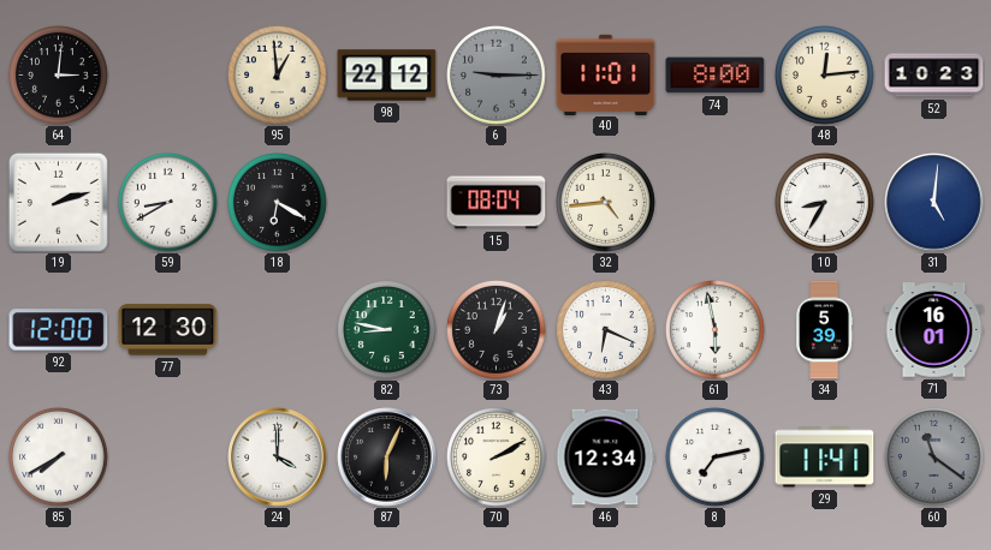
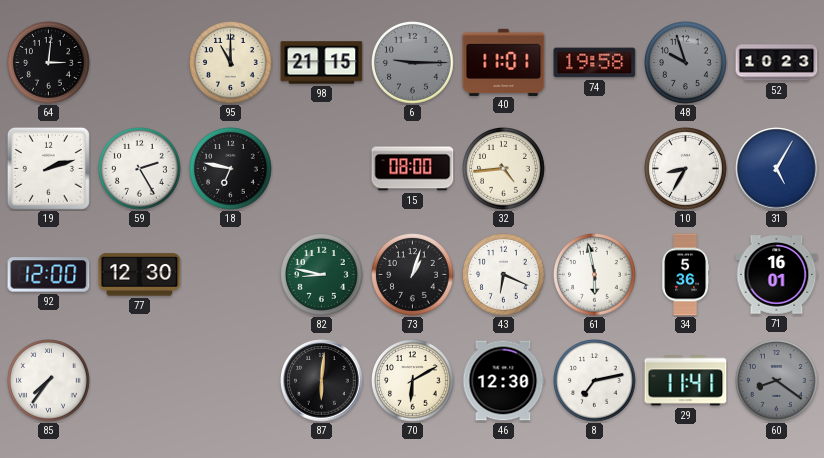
95: 12:59 -> 11:00 (231, 63)
98: 22:12 -> 21:15 (322, 63)
74: 8:00 -> 19:58 (595, 63)
48: 12:14 -> 9:57 (686, 63)
48 dial: cream -> grey (686, 63)
59: 8:40 -> 2:25 (140, 169)
18: 6:20 -> 6:47 (231, 169)
15: 08:04 -> 08:00 (413, 169)
31: 5:01 -> 5:05 (777, 169)
34: 5:39 -> 5:36 (686, 275)
85: 7:40 -> 7:36 (49, 381)
24: 4:00 -> none (278, 458)
87: 6:04 -> 6:01 (322, 381)
70: 2:10 -> 6:10 (413, 381)
46: 12:34 -> 12:30 (503, 381)
60: 11:21 -> 8:21 (777, 381)
